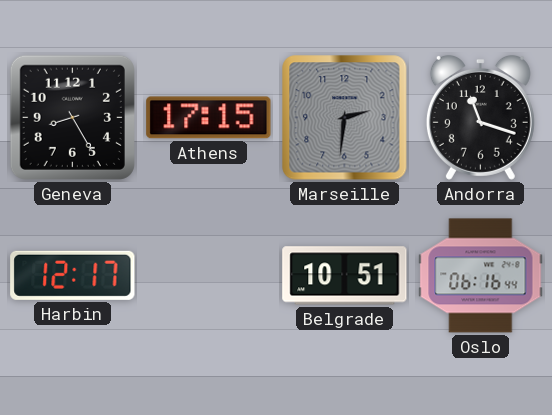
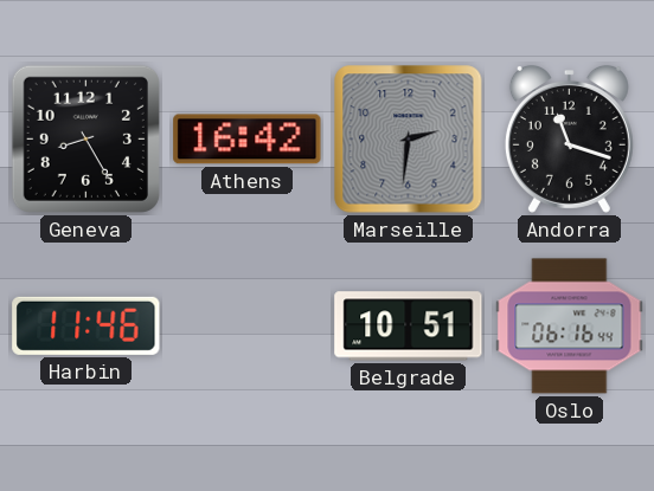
Athens: 17:15 -> 16:42 (248, 140)
Harbin: 12:17 -> 11:46 (86, 325)
